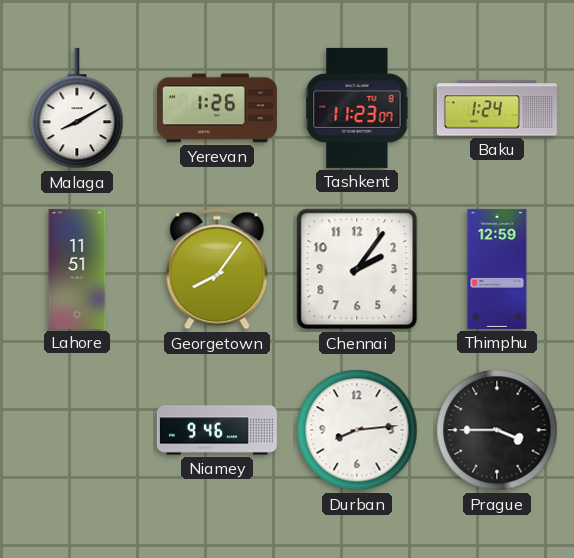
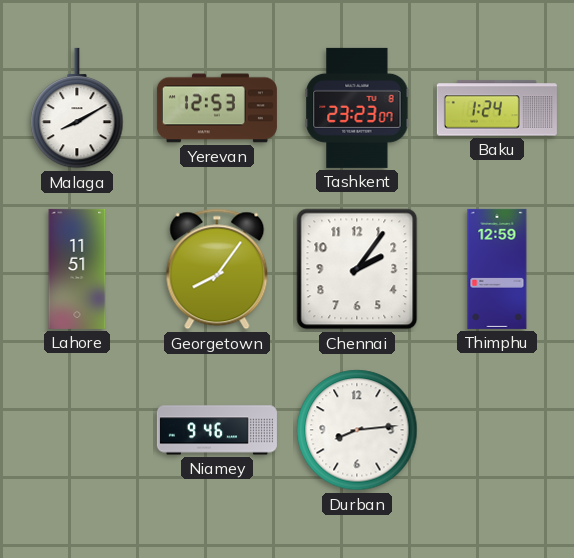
Yerevan: 1:26 -> 12:53 (217, 108)
Tashkent: 11:23 -> 23:23 (357, 108)
Prague: 3:45 -> none (497, 430)
